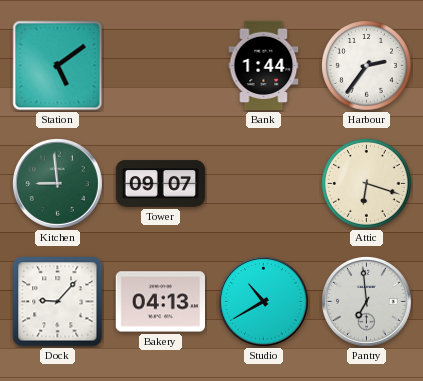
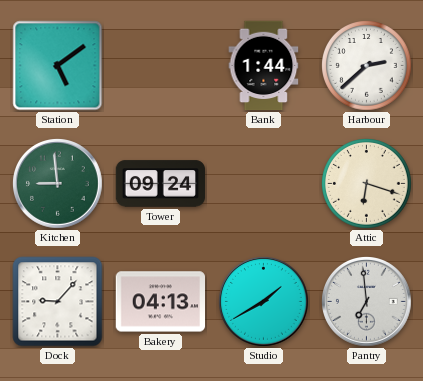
Harbour: 2:36 -> 2:38 (367, 66)
Tower: 09:07 -> 09:24 (161, 184)
Studio: 10:40 -> 1:40 (264, 302)
